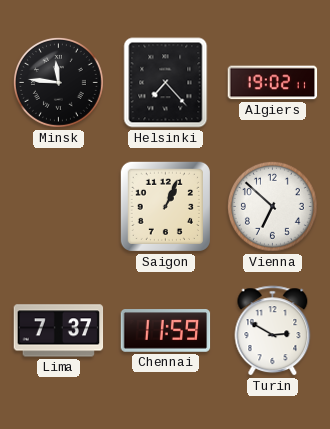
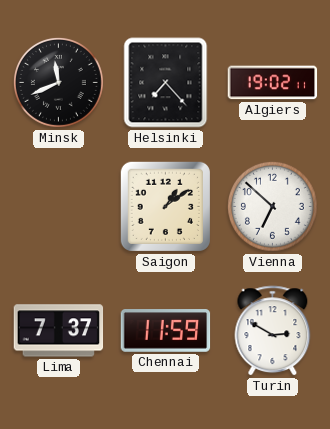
Minsk: 11:46 -> 11:41 (58, 82)
Saigon: 1:04 -> 1:09 (165, 206)
